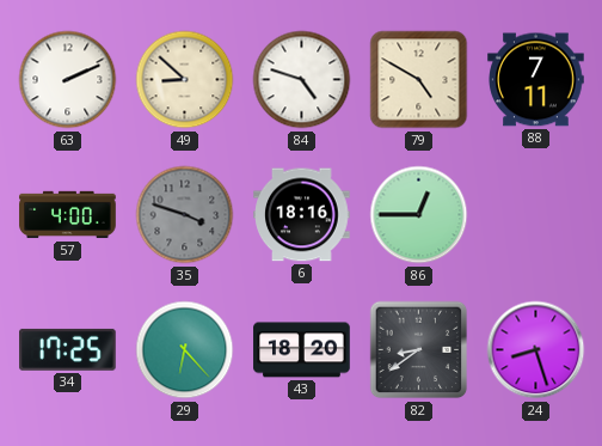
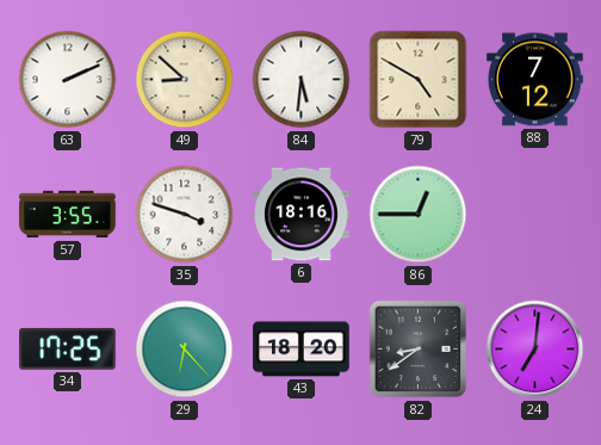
84: 4:48 -> 5:31 (302, 80)
88: 7:11 -> 7:12 (535, 80)
57: 4:00 -> 3:55 (68, 215)
35 dial: grey -> white (185, 215)
24: 8:27 -> 7:01 (535, 350)
